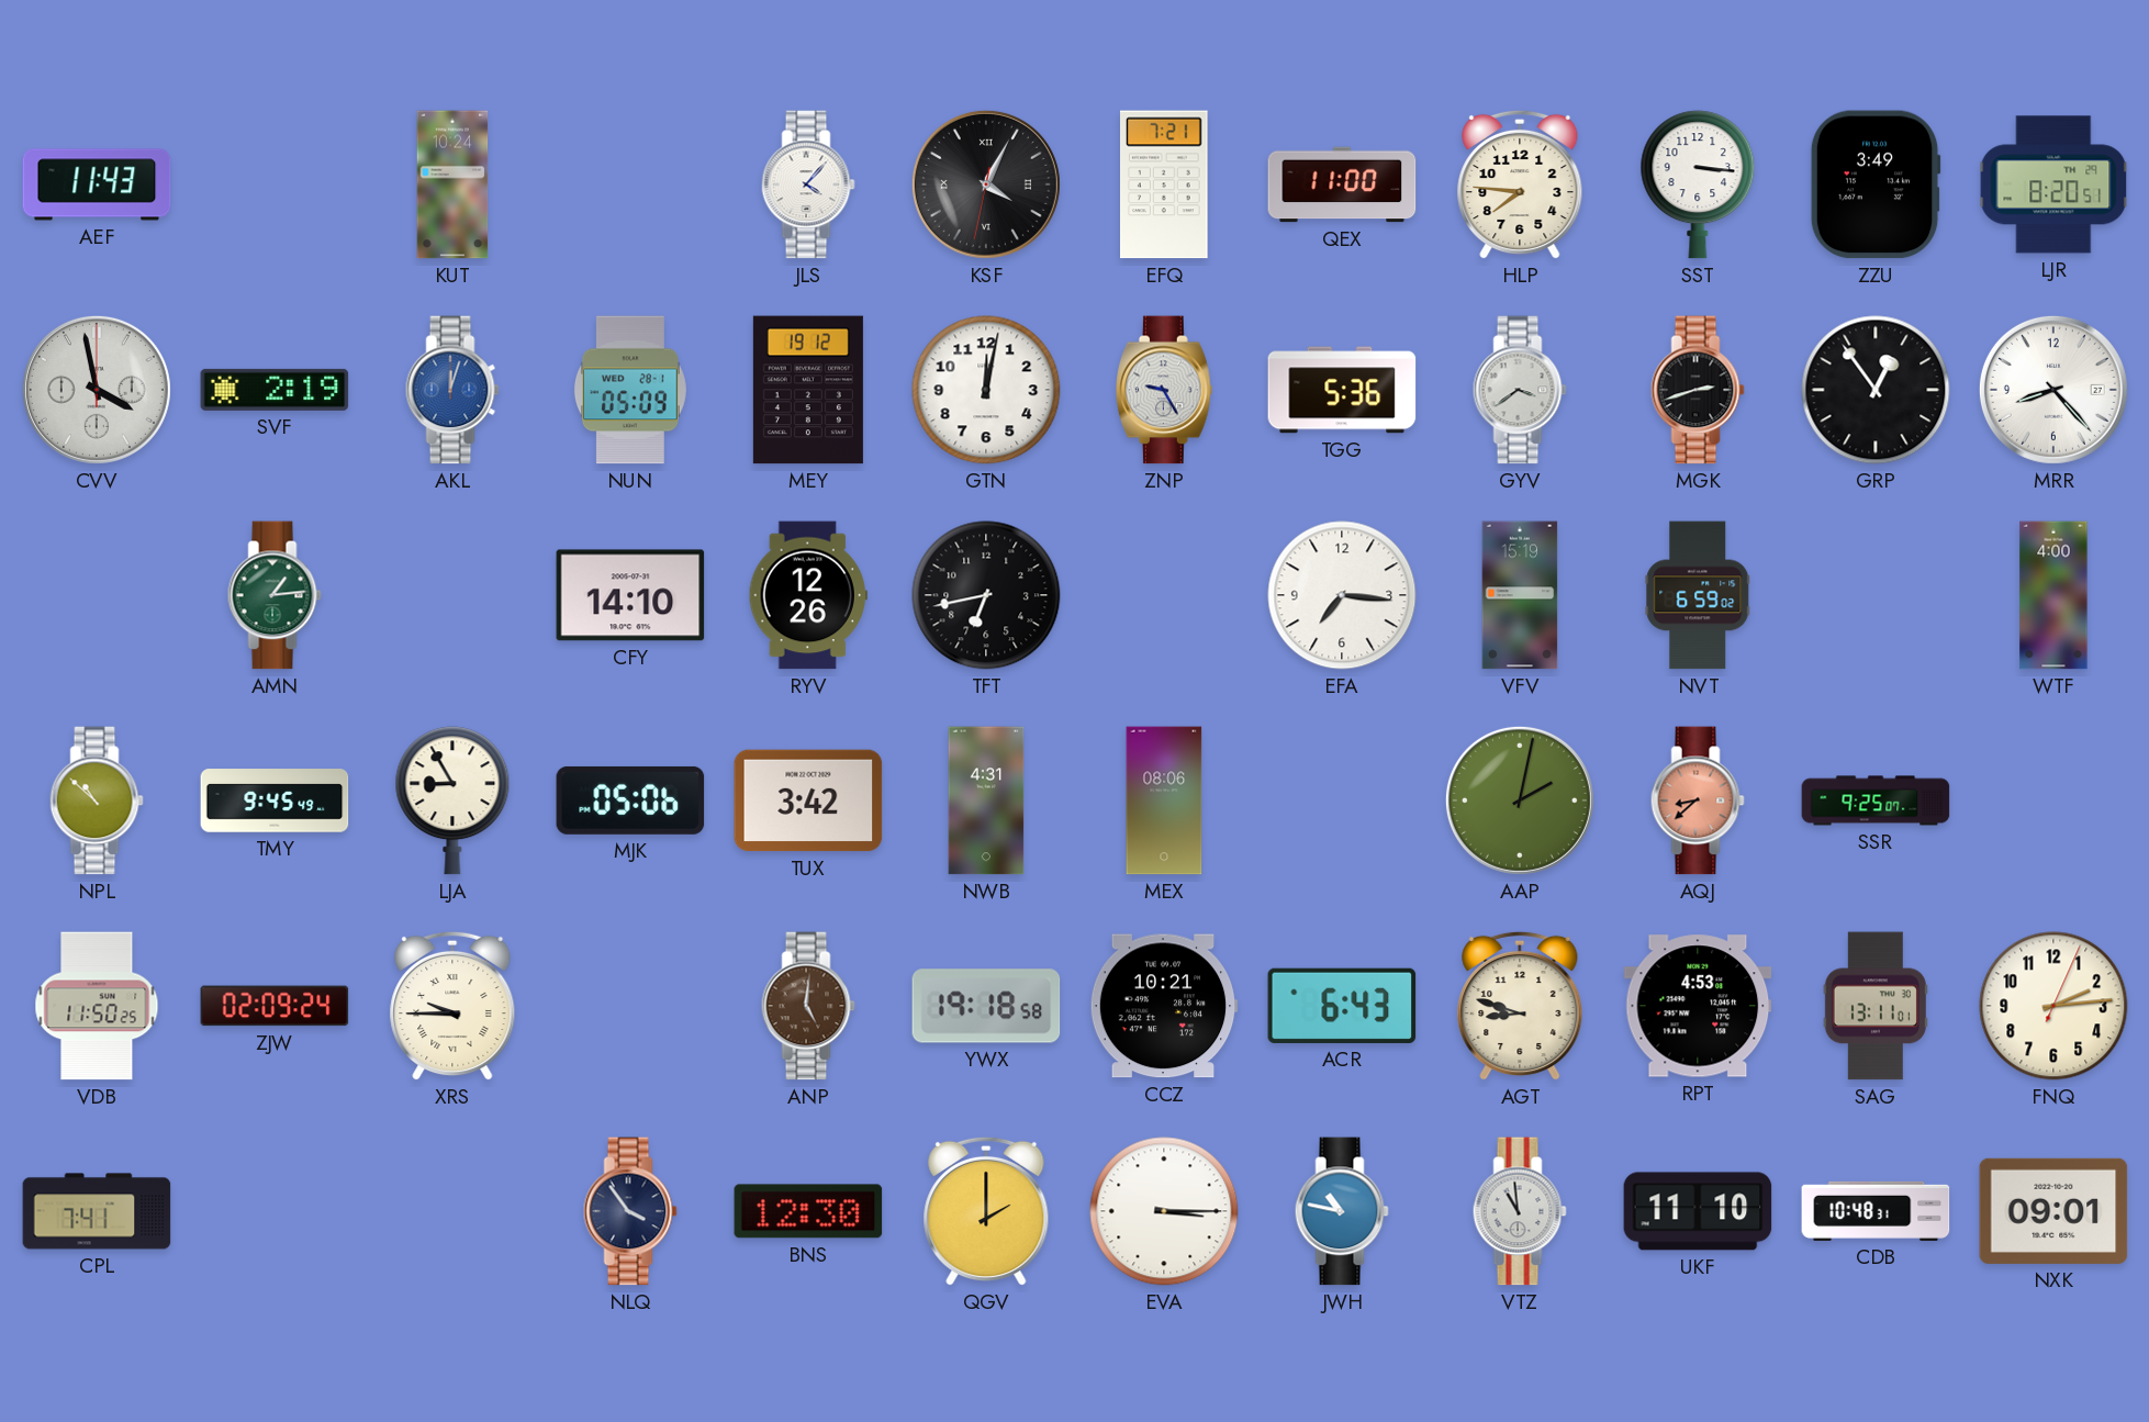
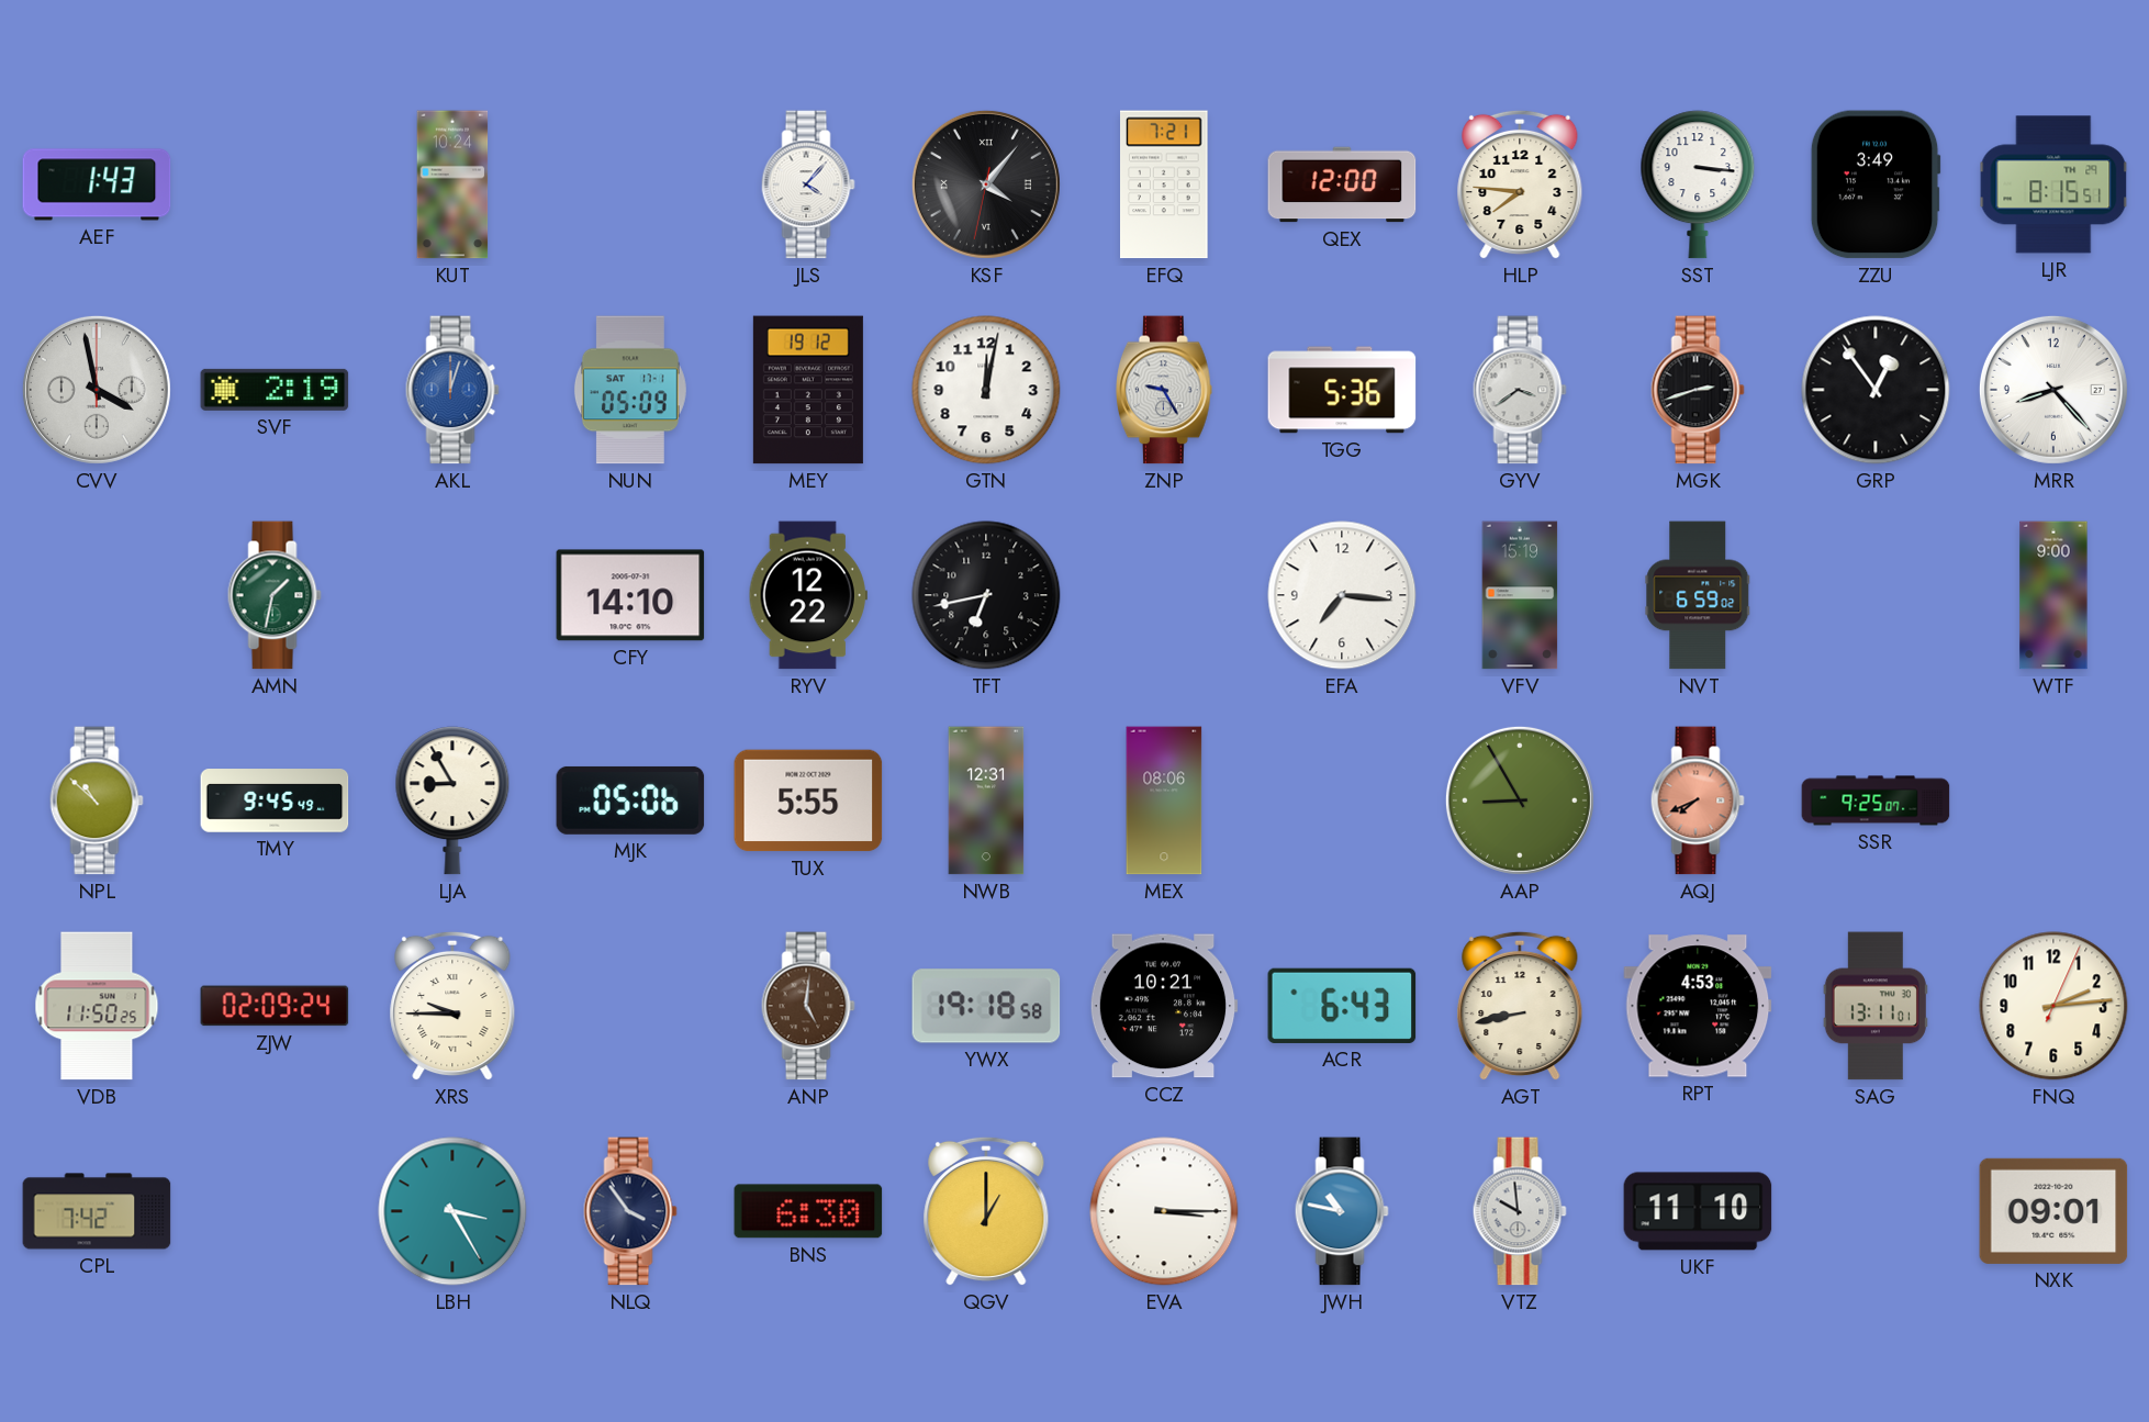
AEF: 11:43 -> 1:43 (97, 184)
KSF: 4:04 -> 4:06 (986, 184)
QEX: 11:00 -> 12:00 (1342, 184)
LJR: 8:20 -> 8:15 (2053, 184)
NUN date: WED 28-1 -> SAT 17-1 (630, 390)
AMN: 1:14 -> 1:32 (275, 595)
RYV: 12:26 -> 12:22 (808, 595)
WTF: 4:00 -> 9:00 (2053, 595)
TUX: 3:42 -> 5:55 (808, 800)
NWB: 4:31 -> 12:31 (986, 800)
AAP: 2:02 -> 8:55 (1520, 800)
AQJ: 8:38 -> 7:41 (1698, 800)
AGT: 8:48 -> 8:43 (1520, 1006)
CPL: 7:41 -> 7:42 (97, 1211)
LBH: none -> 3:25 (452, 1211)
BNS: 12:30 -> 6:30 (808, 1211)
QGV: 2:00 -> 1:00 (986, 1211)
VTZ: 10:59 -> 9:59 (1520, 1211)
CDB: 10:48 -> none (1876, 1211)
